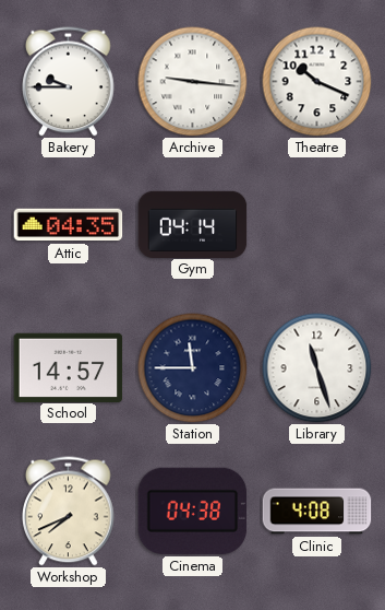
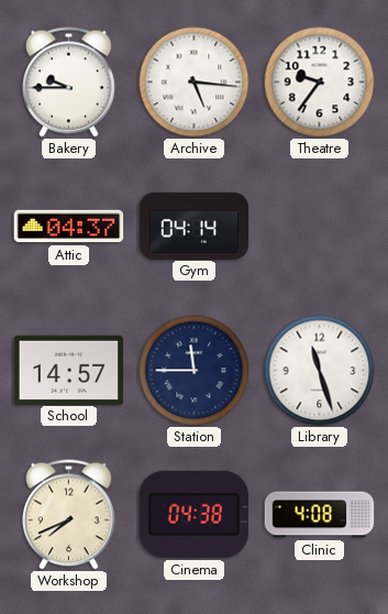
Archive: 9:16 -> 5:16 (195, 83)
Theatre: 10:19 -> 9:36 (320, 83)
Attic: 04:35 -> 04:37 (69, 227)
